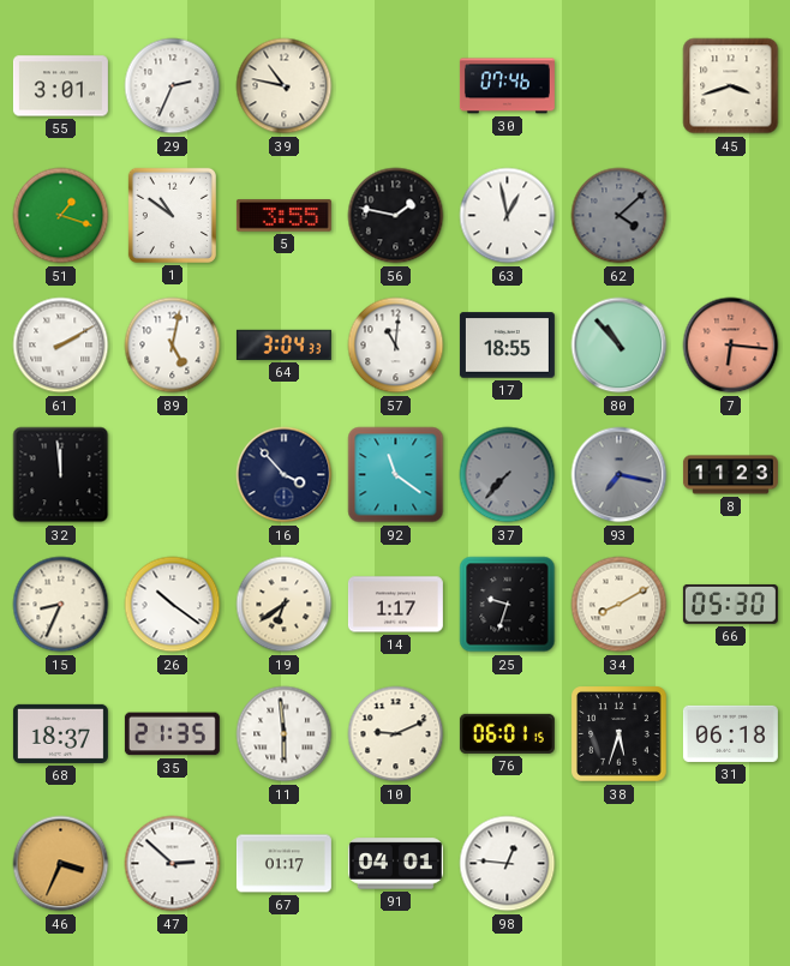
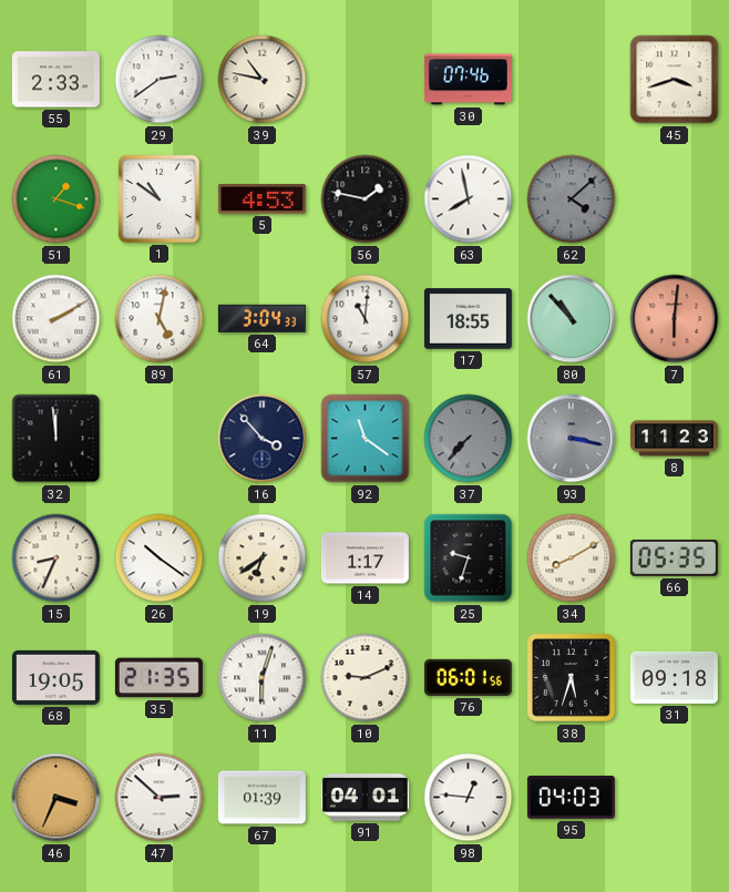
55: 3:01 -> 2:33 (55, 80)
29: 2:34 -> 2:39 (160, 80)
5: 3:55 -> 4:53 (261, 199)
63: 12:58 -> 7:58 (469, 199)
7: 6:16 -> 6:01 (675, 319)
93: 7:17 -> 3:17 (572, 439)
66: 05:30 -> 05:35 (674, 557)
68: 18:37 -> 19:05 (55, 677)
11: 5:59 -> 6:03 (263, 678)
76: 06:01:15 -> 06:01:56 (468, 677)
31: 06:18 -> 09:18 (674, 677)
67: 01:17 -> 01:39 (261, 798)
95: none -> 04:03 (571, 798)
